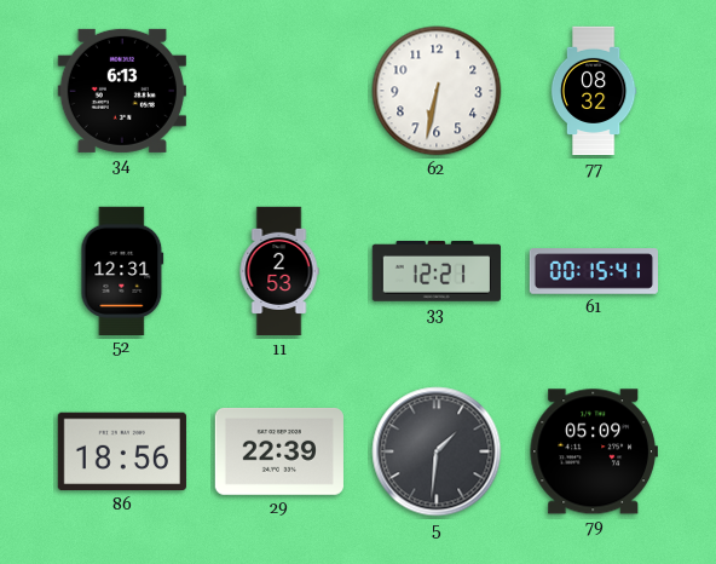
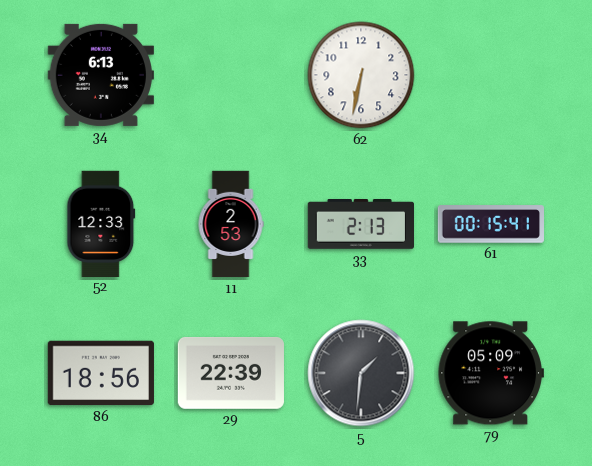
77: 08:32 -> none (594, 91)
52: 12:31 -> 12:33 (101, 223)
33: 12:21 -> 2:13 (360, 225)
